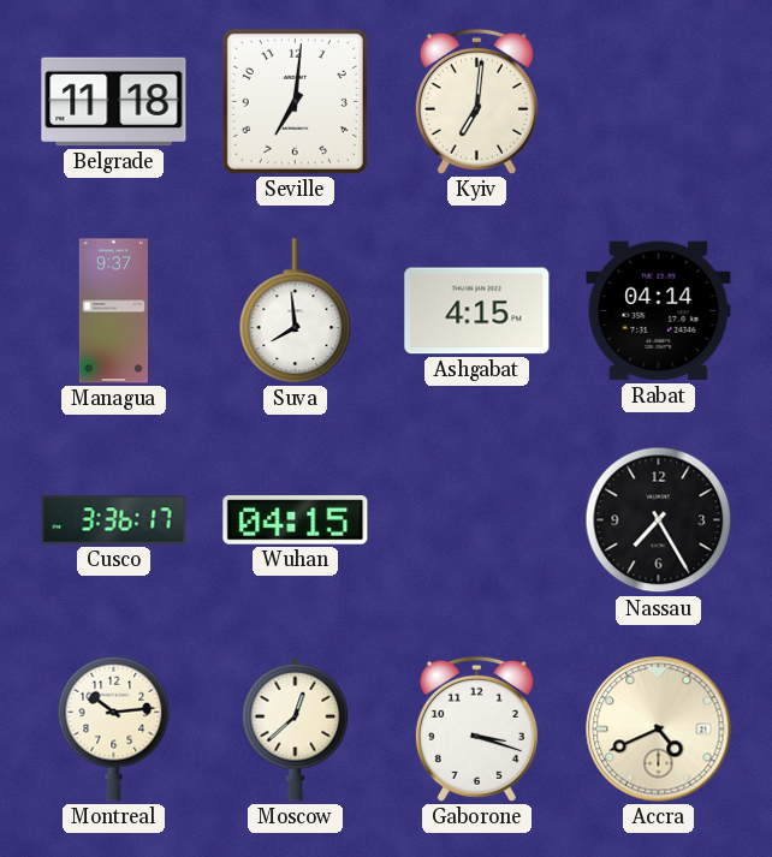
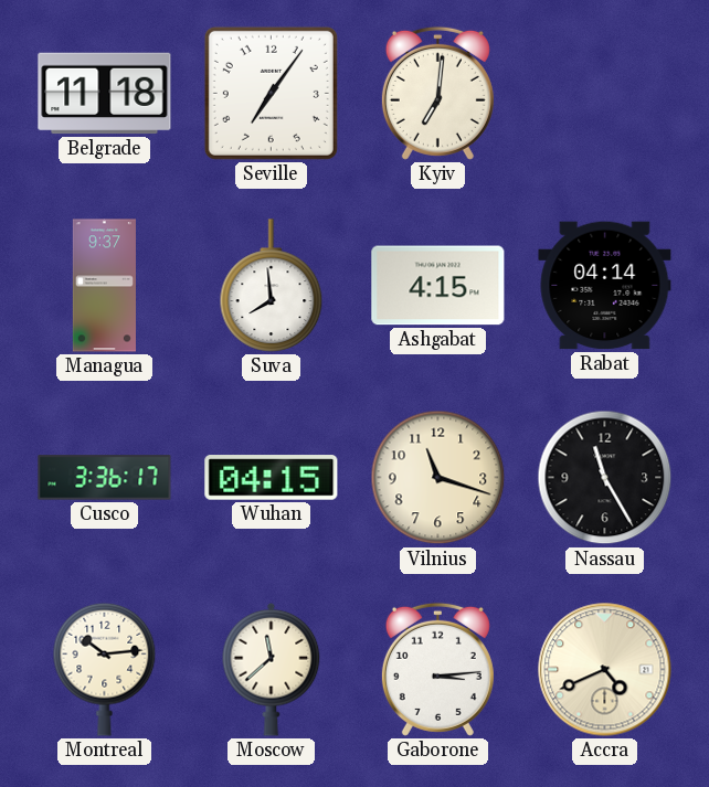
Seville: 7:01 -> 7:06 (271, 93)
Vilnius: none -> 11:18 (438, 478)
Nassau: 7:25 -> 11:25 (605, 478)
Moscow: 12:38 -> 11:38 (272, 669)
Gaborone: 3:18 -> 3:14 (437, 669)
